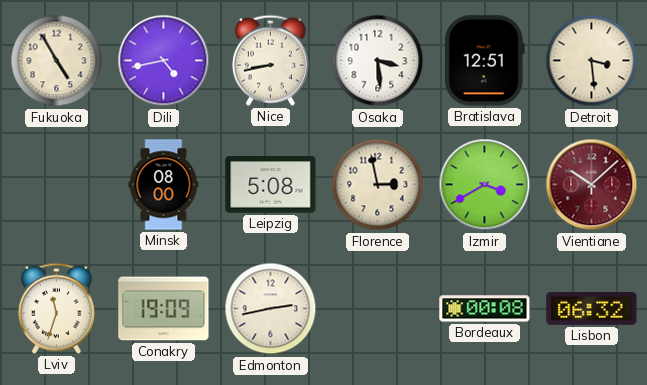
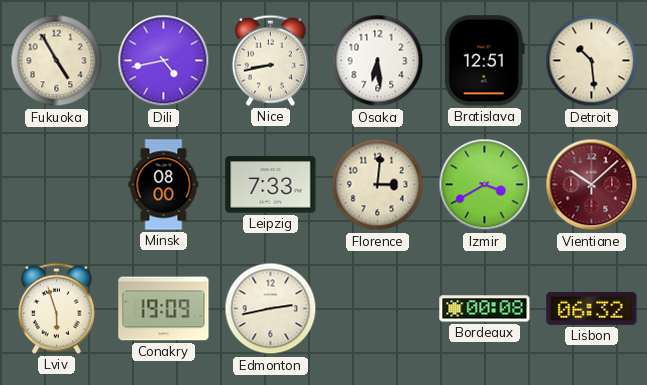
Osaka: 3:29 -> 6:29 (378, 61)
Detroit: 3:29 -> 10:29 (592, 61)
Leipzig: 5:08 -> 7:33 (271, 185)
Florence: 2:58 -> 3:01 (378, 185)
Lviv: 11:33 -> 5:57 (56, 308)
